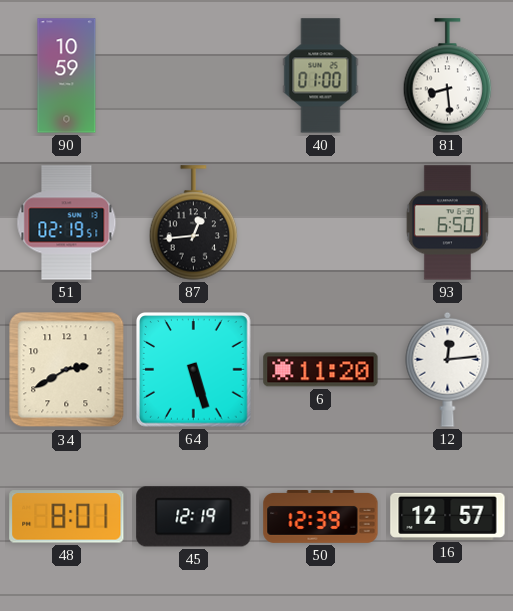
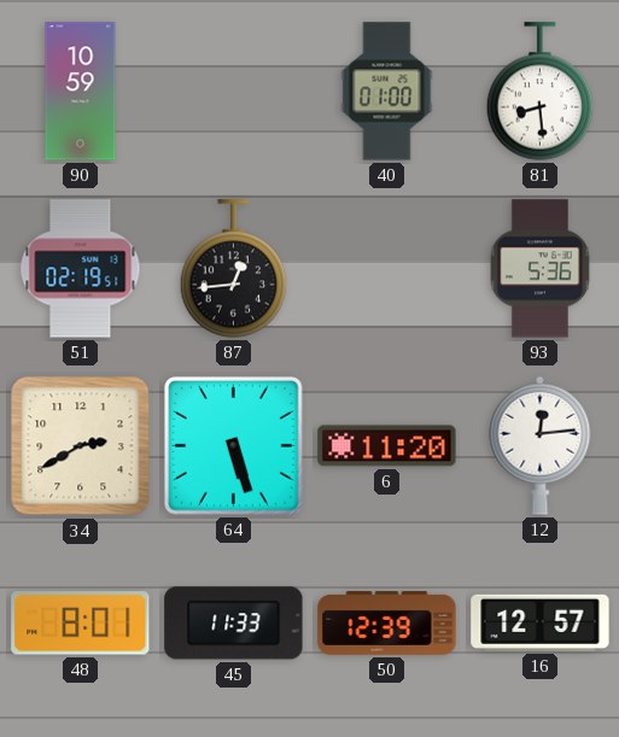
93: 6:50 -> 5:36 (539, 269)
45: 12:19 -> 11:33 (234, 624)
